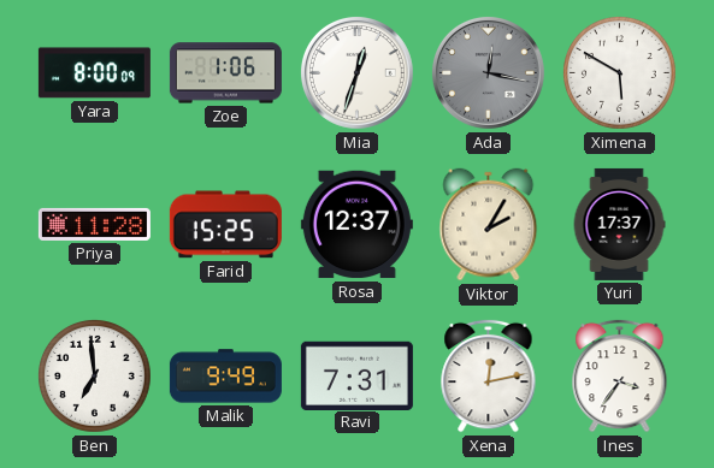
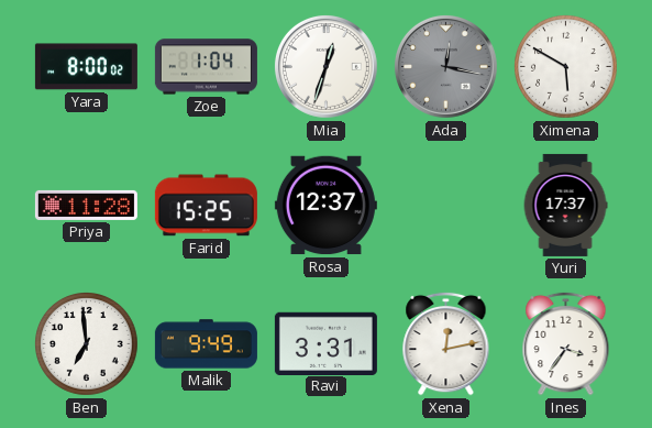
Yara: 8:00:09 -> 8:00:02 (86, 67)
Zoe: 1:06 -> 1:04 (206, 67)
Viktor: 2:05 -> none (489, 225)
Ravi: 7:31 -> 3:31 (325, 343)
